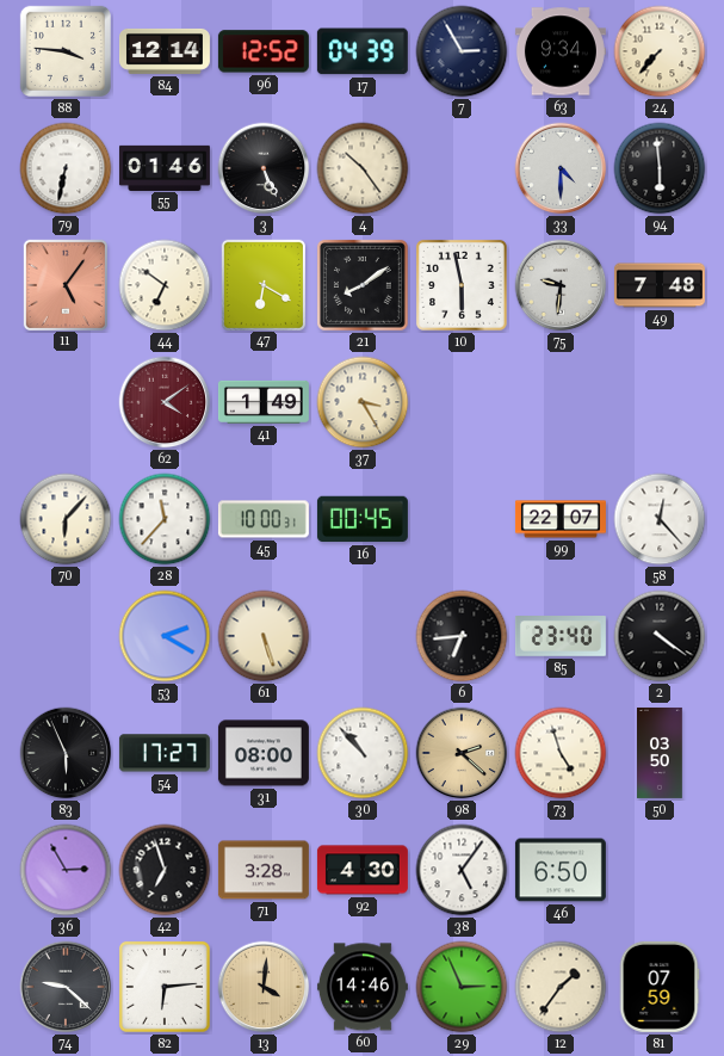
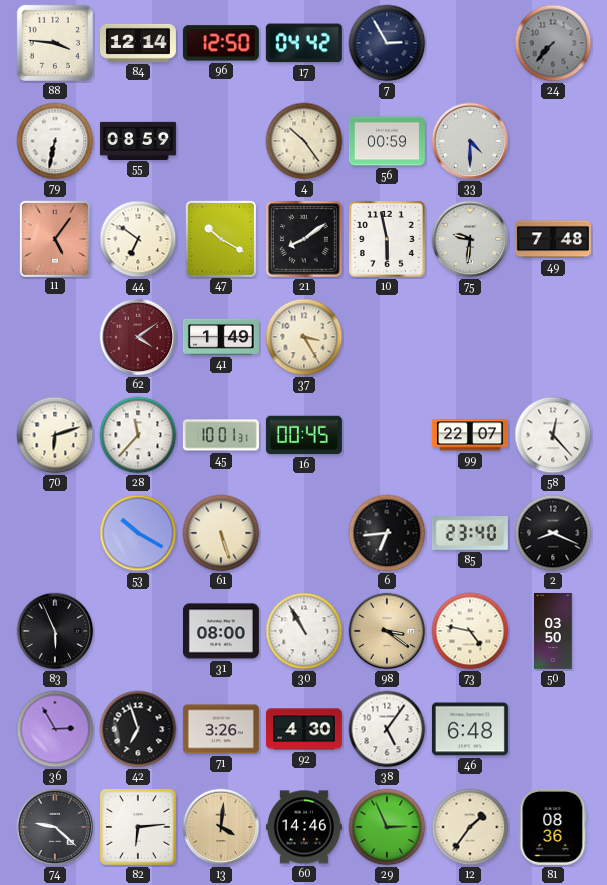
96: 12:52 -> 12:50 (221, 43)
17: 04:39 -> 04:42 (304, 43)
63: 9:34 -> none (561, 51)
24 dial: cream -> grey (553, 43)
55: 01:46 -> 08:59 (138, 140)
3: 5:26 -> none (264, 168)
56: none -> 00:59 (387, 141)
94: 5:59 -> none (660, 168)
47: 6:20 -> 10:20 (220, 238)
70: 6:07 -> 6:12 (55, 435)
45: 10:00 -> 10:01 (221, 435)
53: 2:20 -> 10:20 (138, 533)
2: 4:21 -> 8:19 (553, 533)
54: 17:27 -> none (165, 753)
30: 10:53 -> 10:55 (304, 631)
98: 2:22 -> 3:21 (387, 631)
73: 4:57 -> 4:47 (470, 631)
71: 3:28 -> 3:26 (221, 729)
46: 6:50 -> 6:48 (470, 729)
81: 07:59 -> 08:36 (553, 827)
